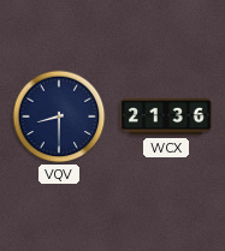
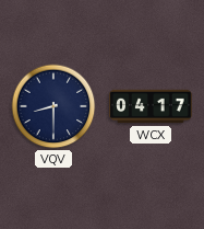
WCX: 21:36 -> 04:17 (151, 106)
